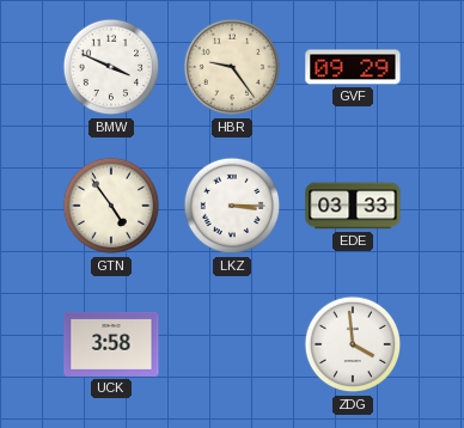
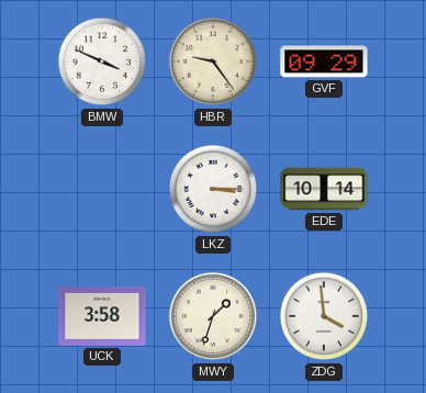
GTN: 4:54 -> none (111, 206)
EDE: 03:33 -> 10:14 (324, 189)
MWY: none -> 1:33 (213, 316)
